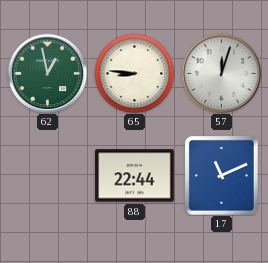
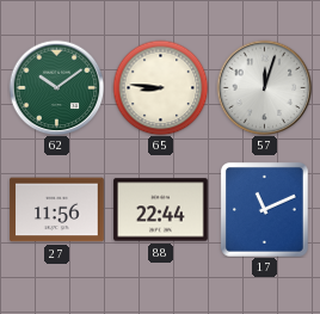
62: 12:58 -> 10:09 (56, 87)
27: none -> 11:56 (57, 210)
